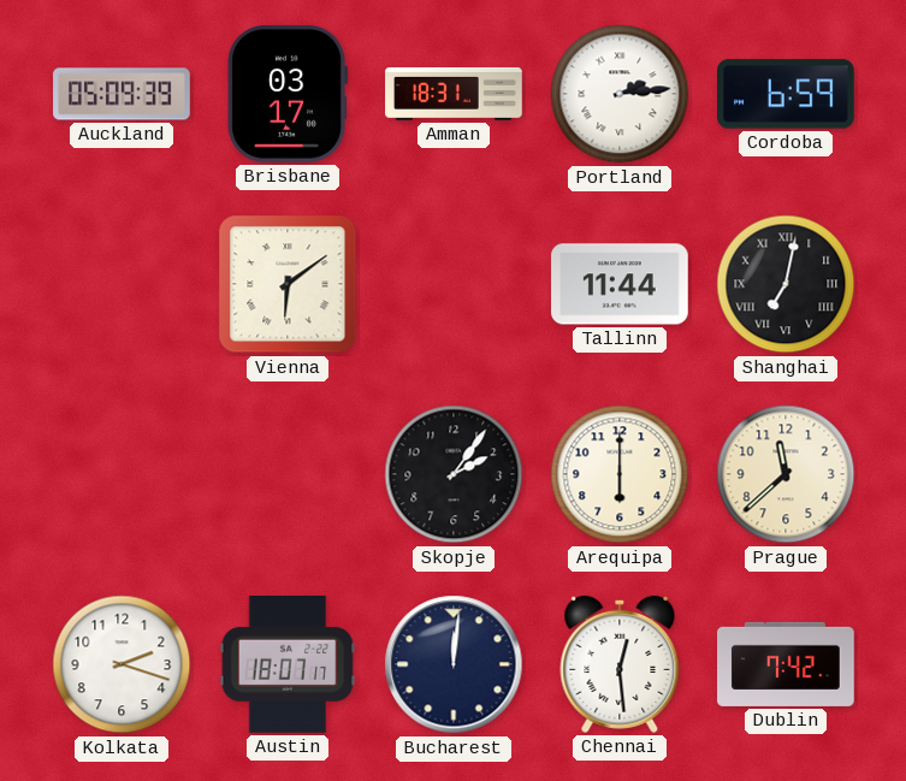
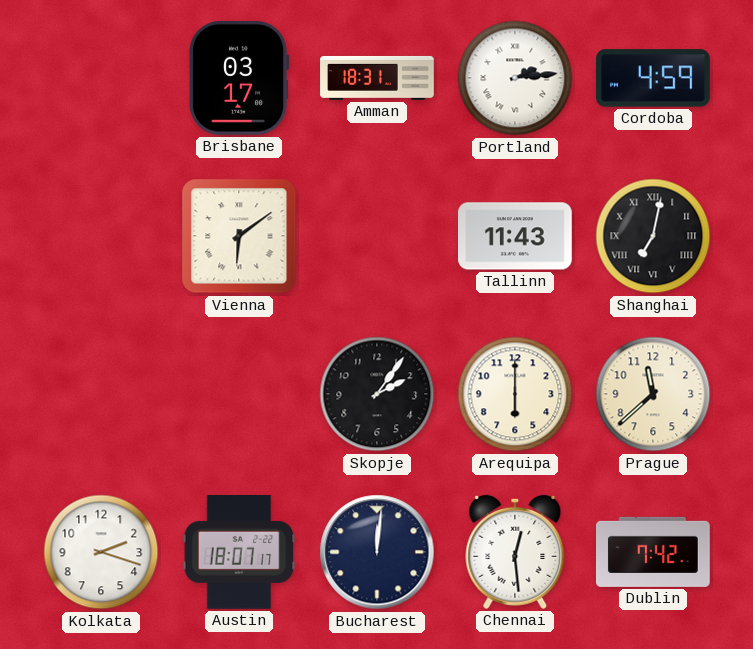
Auckland: 05:09 -> none (122, 94)
Cordoba: 6:59 -> 4:59 (654, 78)
Tallinn: 11:44 -> 11:43 (516, 236)
